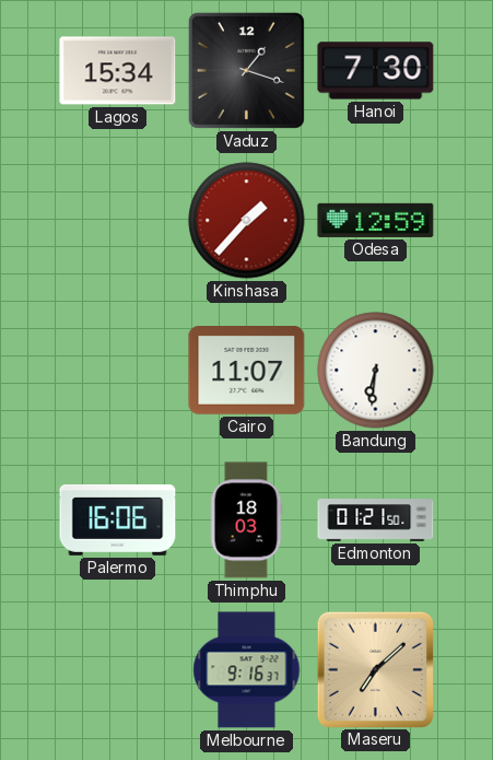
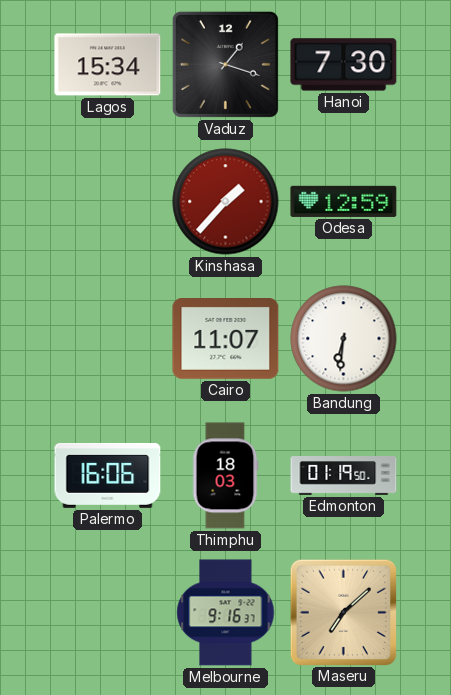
Edmonton: 01:21 -> 01:19 (344, 476)
